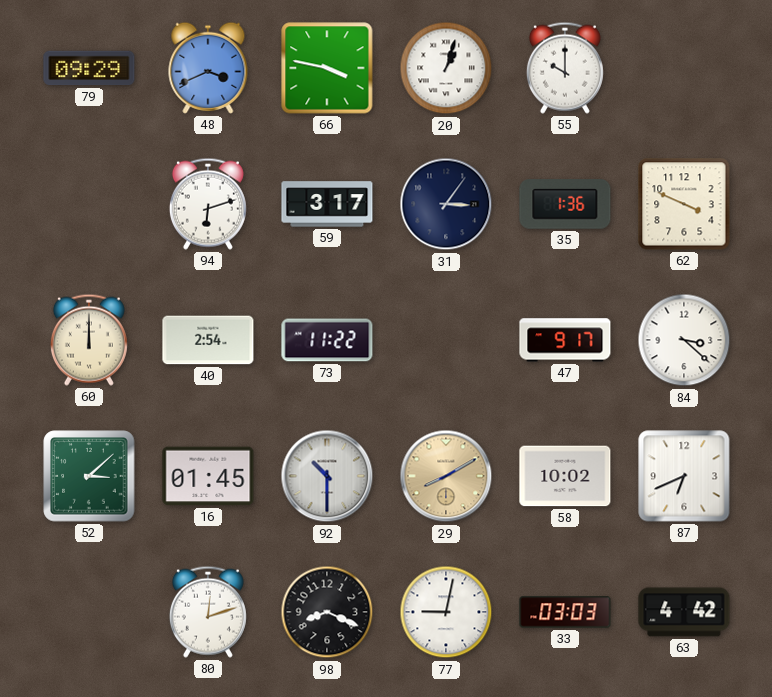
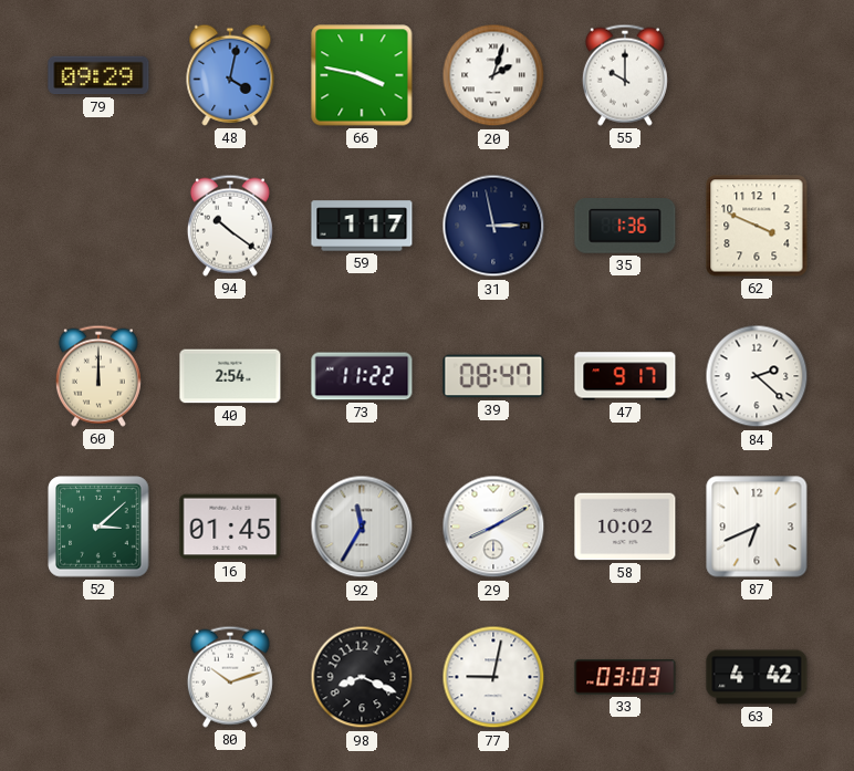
48: 3:41 -> 4:02 (230, 75)
20: 1:03 -> 2:03 (493, 75)
94: 6:12 -> 10:21 (230, 226)
59: 3:17 -> 1:17 (362, 226)
31: 3:06 -> 2:58 (493, 226)
39: none -> 08:47 (493, 376)
84: 3:22 -> 2:22 (757, 376)
92: 10:30 -> 11:35 (362, 527)
29 dial: champagne -> white (493, 527)
80: 12:12 -> 10:12 (230, 677)
